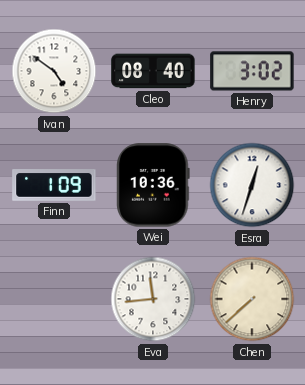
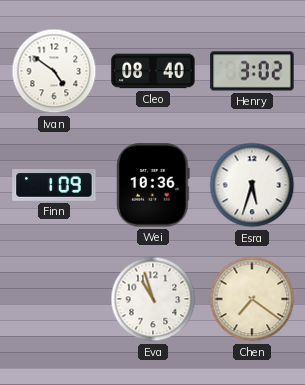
Esra: 12:33 -> 5:33 (252, 185)
Eva: 11:44 -> 10:57 (153, 299)
Chen: 7:38 -> 7:21 (252, 299)
